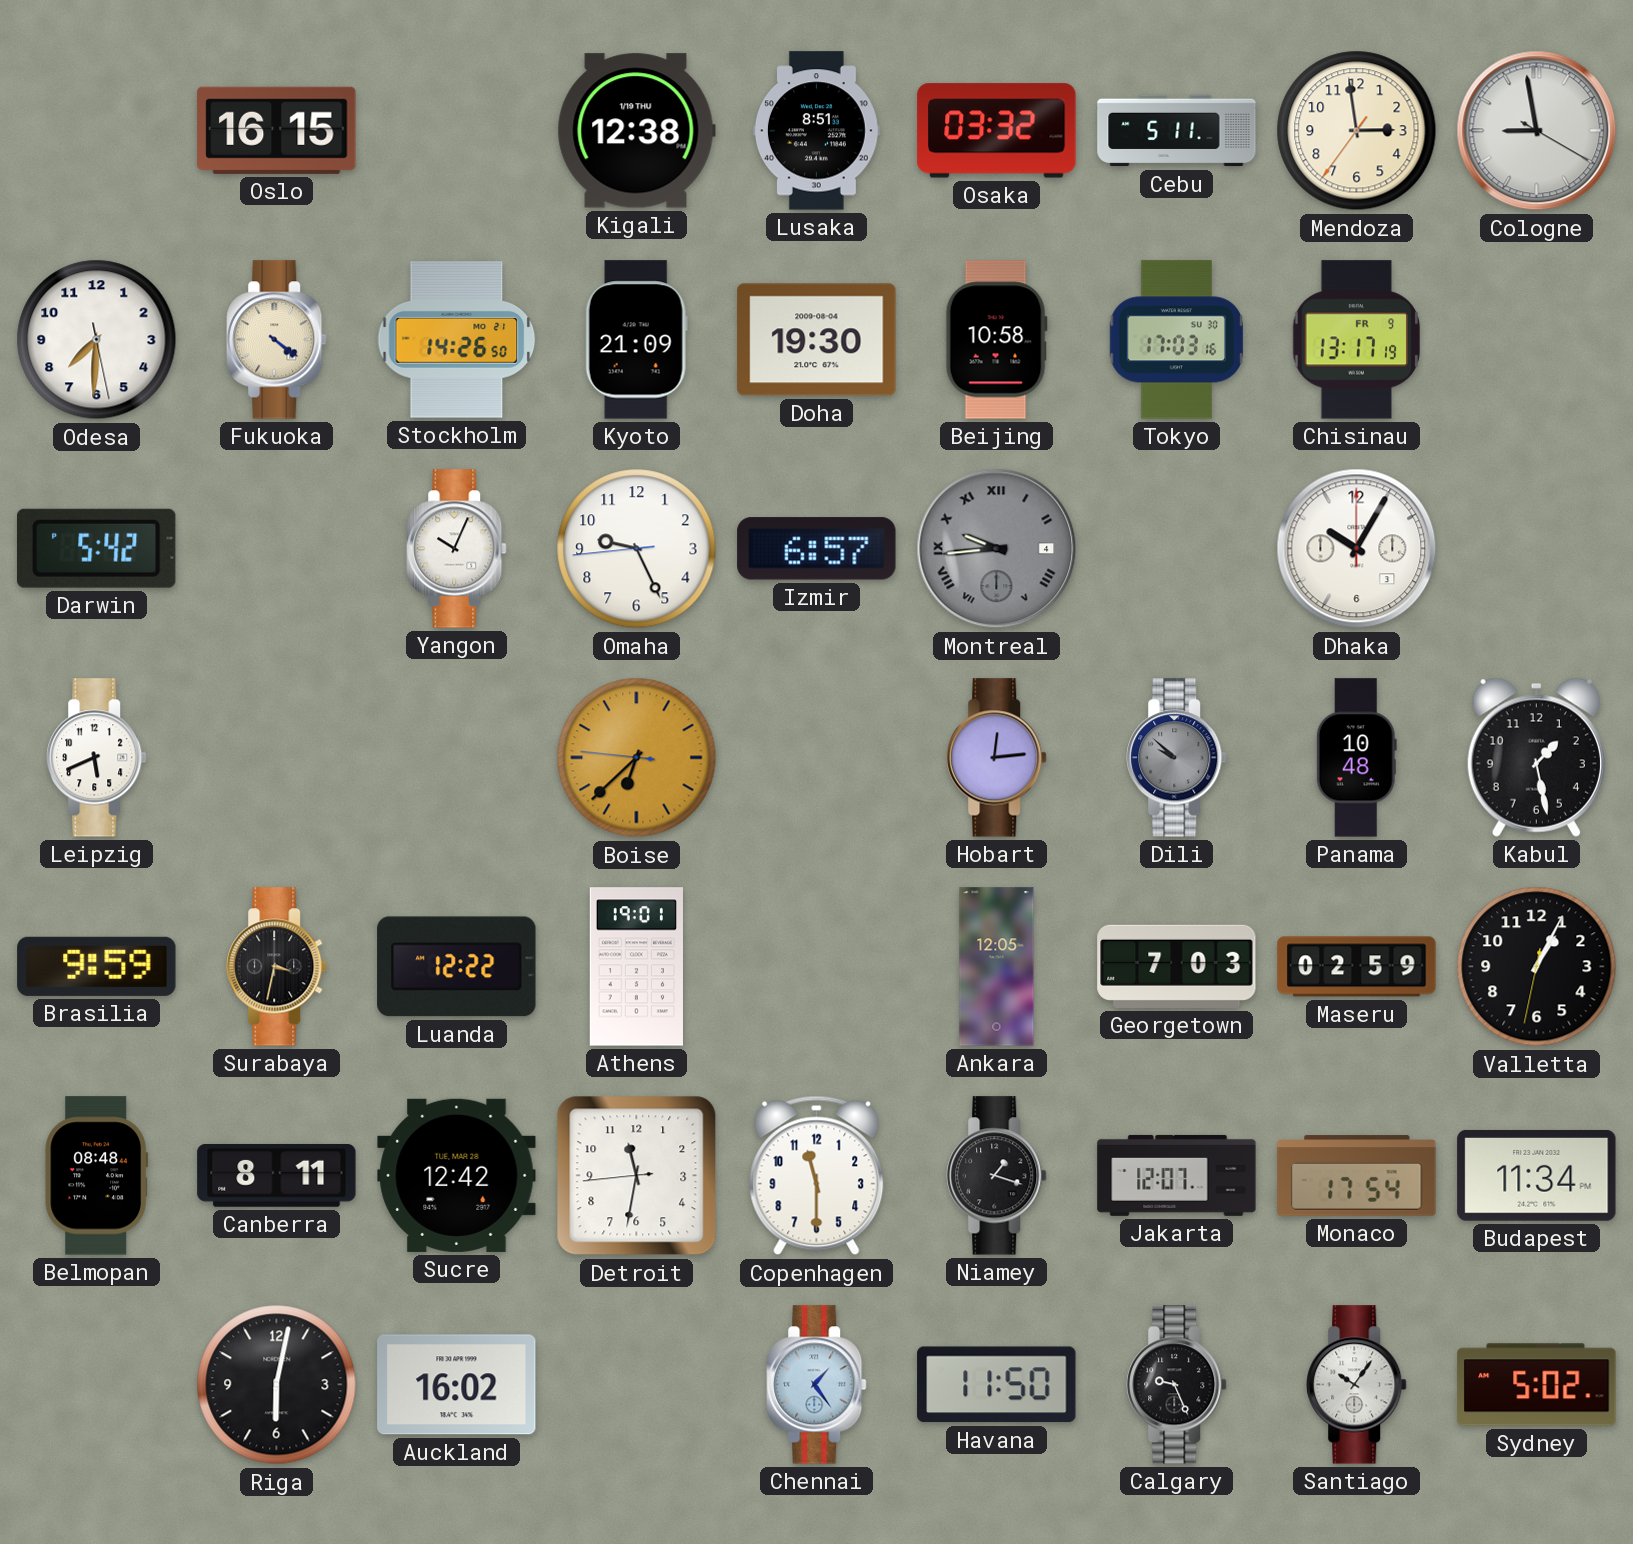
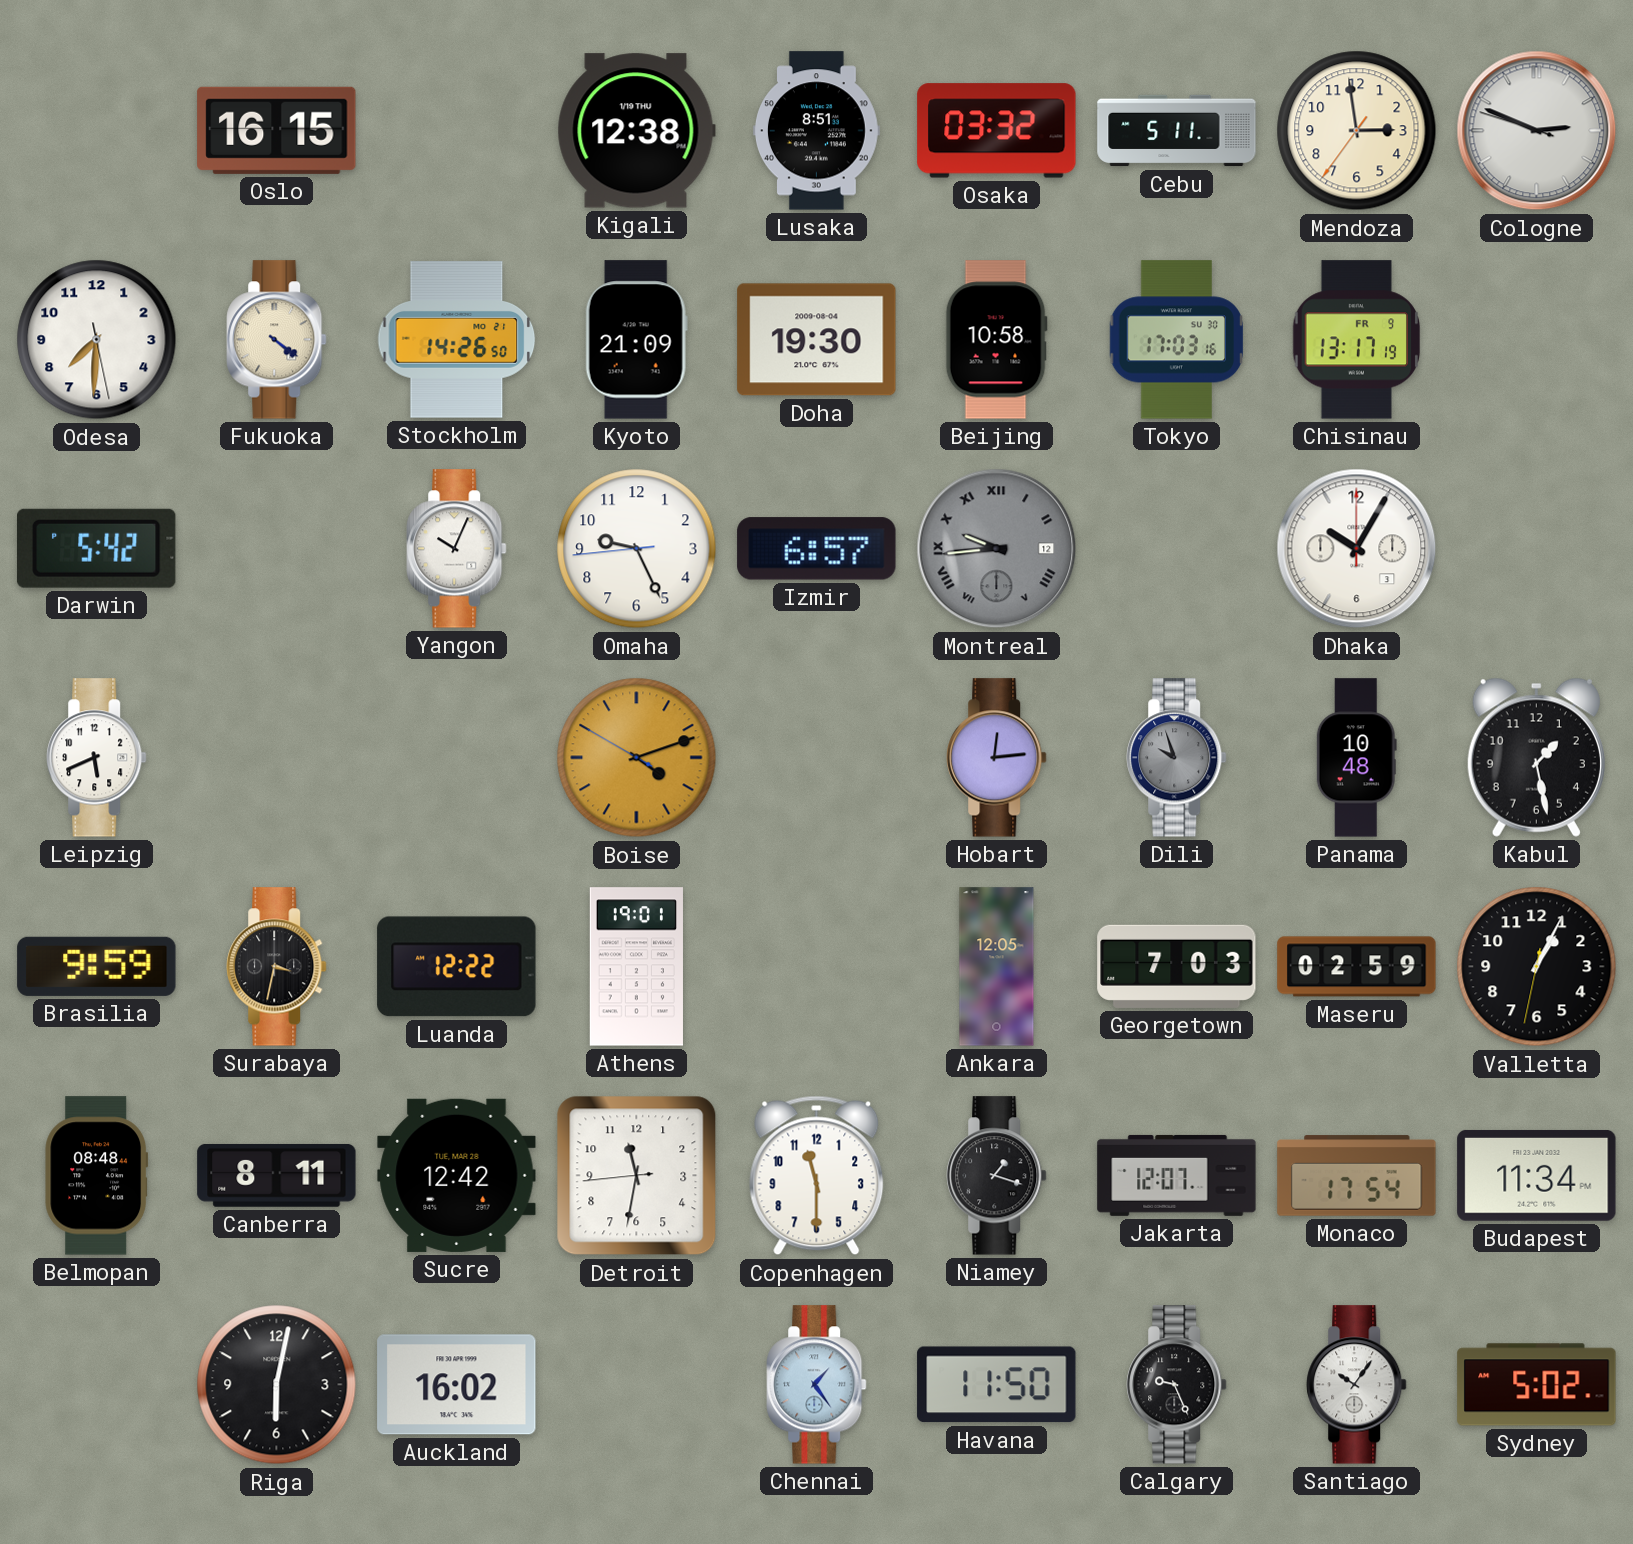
Cologne: 8:58 -> 2:48 (1537, 131)
Montreal date: 4 -> 12 (997, 549)
Boise: 6:37 -> 4:11 (637, 758)
Dili: 9:52 -> 9:57 (1177, 758)
